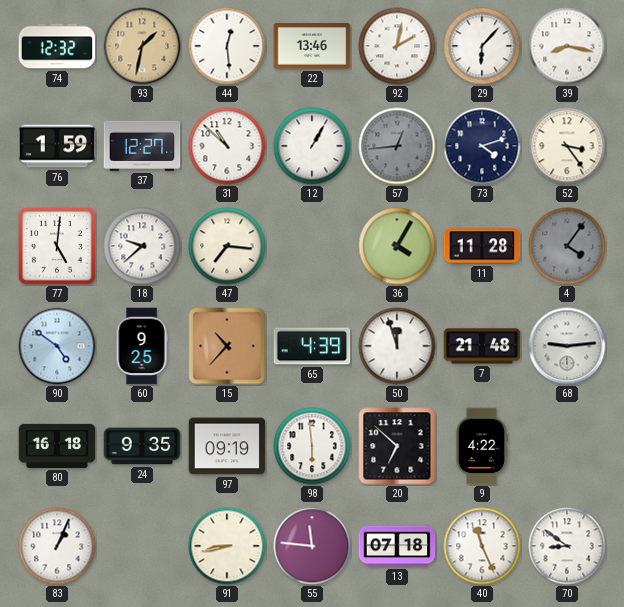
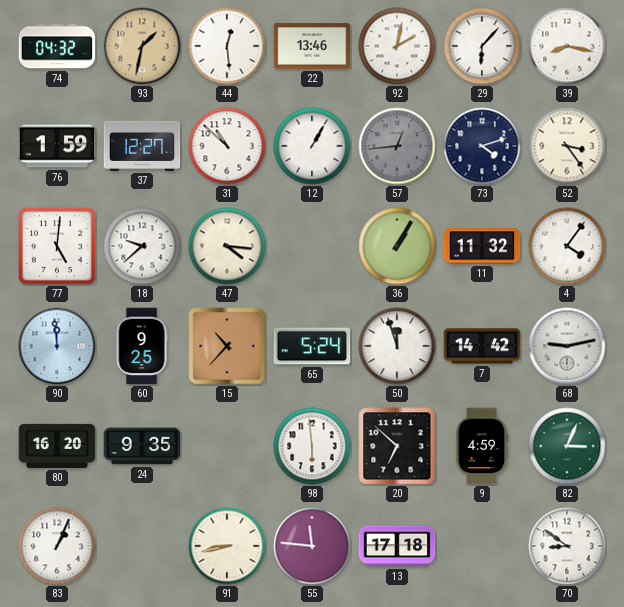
74: 12:32 -> 04:32 (57, 46)
47: 7:16 -> 4:16 (227, 246)
36: 4:05 -> 1:05 (397, 246)
11: 11:28 -> 11:32 (482, 246)
4 dial: grey -> white (567, 246)
90: 4:51 -> 11:59 (57, 346)
65: 4:39 -> 5:24 (312, 346)
7: 21:48 -> 14:42 (482, 346)
68: 9:14 -> 9:13 (567, 346)
80: 16:18 -> 16:20 (57, 446)
97: 09:19 -> none (227, 446)
9: 4:22 -> 4:59 (481, 446)
82: none -> 3:04 (567, 446)
13: 07:18 -> 17:18 (397, 546)
40: 11:26 -> none (482, 546)
